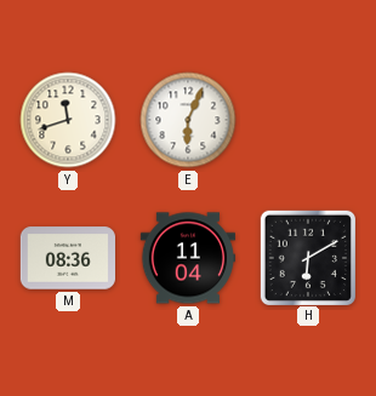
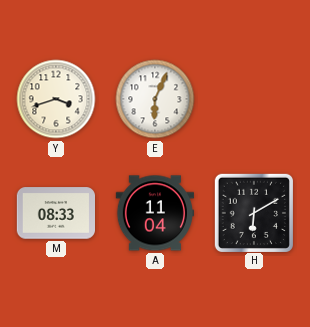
Y: 11:42 -> 3:42 (56, 99)
M: 08:36 -> 08:33 (55, 213)
